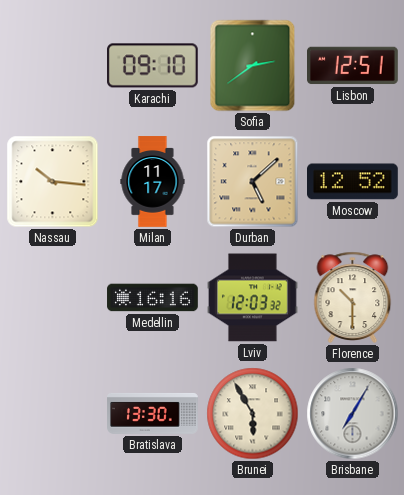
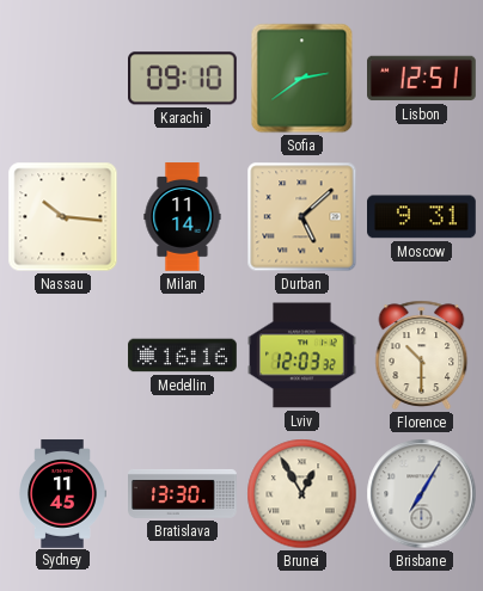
Milan: 11:17 -> 11:14 (183, 217)
Moscow: 12:52 -> 9:31 (422, 217)
Sydney: none -> 11:45 (62, 494)
Brunei: 5:55 -> 12:55 (302, 494)
